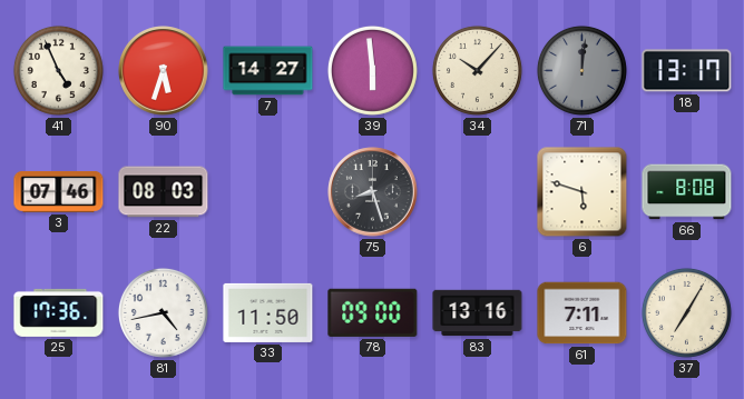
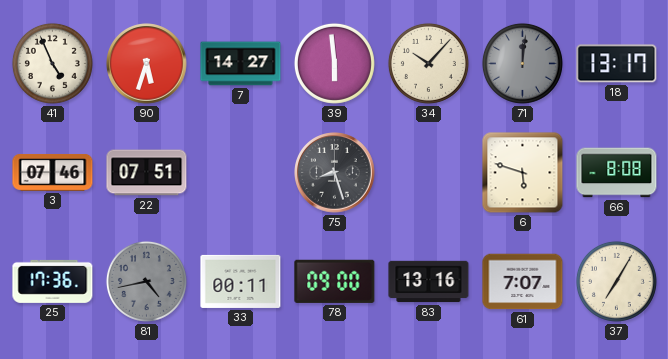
22: 08:03 -> 07:51 (147, 173)
81 dial: white -> grey (146, 281)
33: 11:50 -> 00:11 (241, 281)
61: 7:11 -> 7:07 (523, 282)
